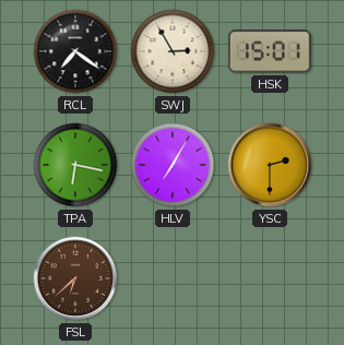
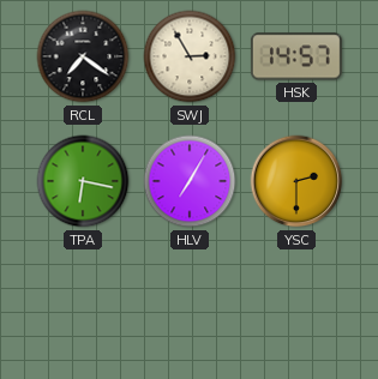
HSK: 15:01 -> 14:57 (296, 56)
FSL: 6:38 -> none (75, 278)
